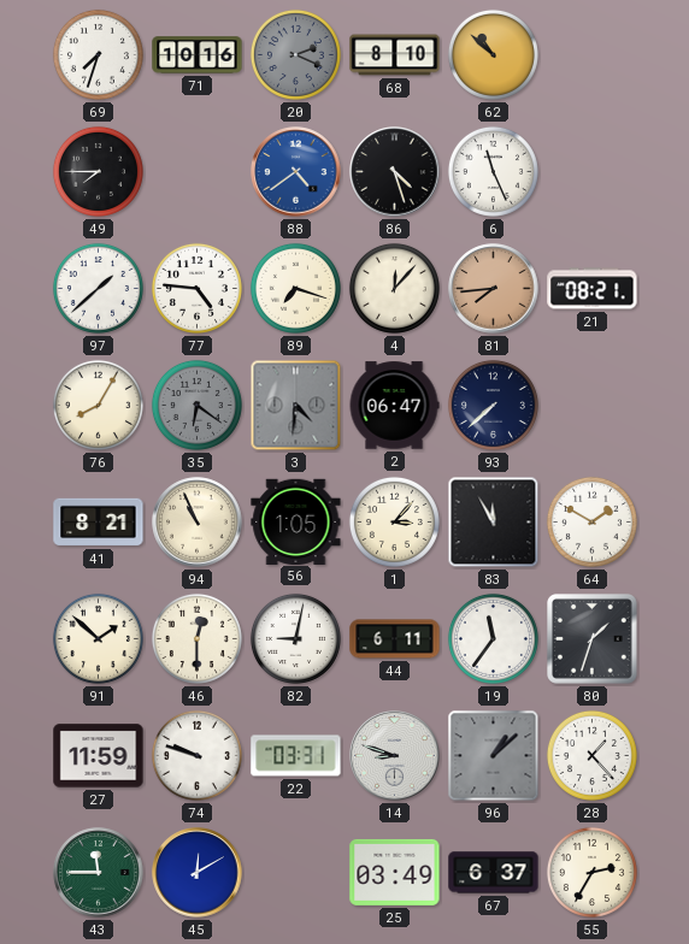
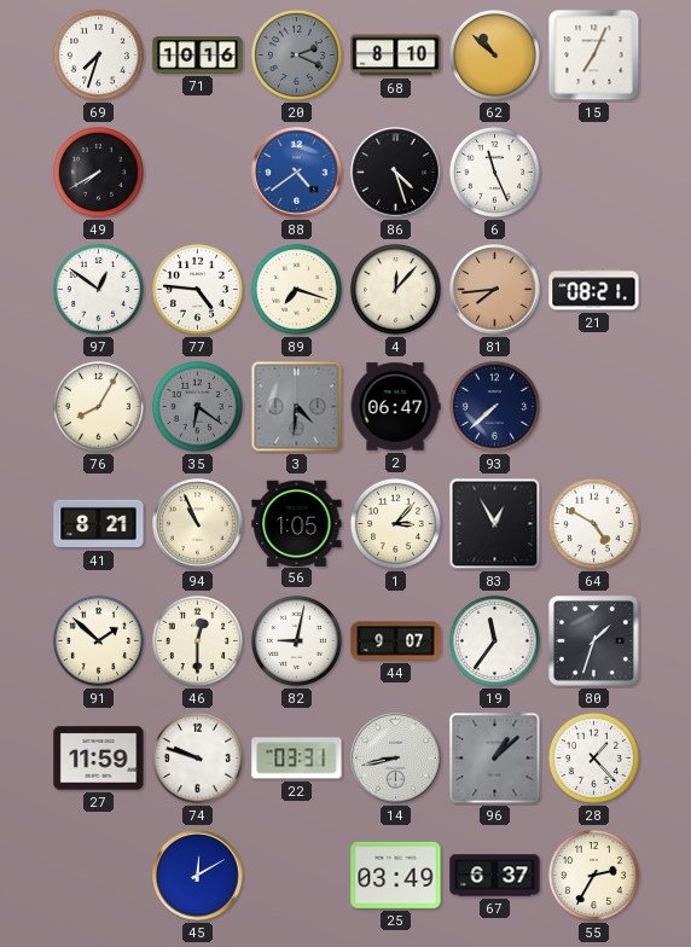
15: none -> 7:04 (594, 56)
49: 7:45 -> 7:40 (98, 172)
97: 1:38 -> 12:51 (98, 289)
83: 11:55 -> 12:55 (495, 524)
64: 1:50 -> 4:50 (593, 523)
44: 6:11 -> 9:07 (396, 641)
14: 8:48 -> 8:43 (396, 759)
43: 11:45 -> none (99, 873)
